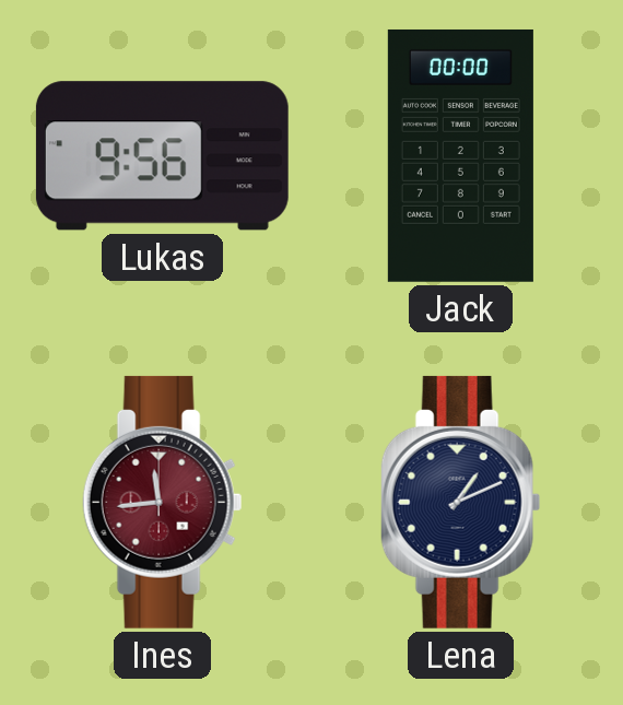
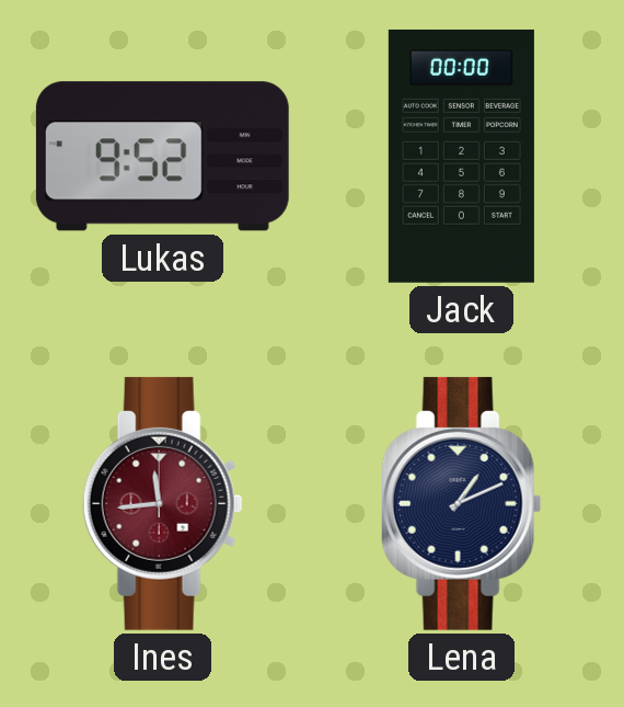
Lukas: 9:56 -> 9:52 (162, 157)
